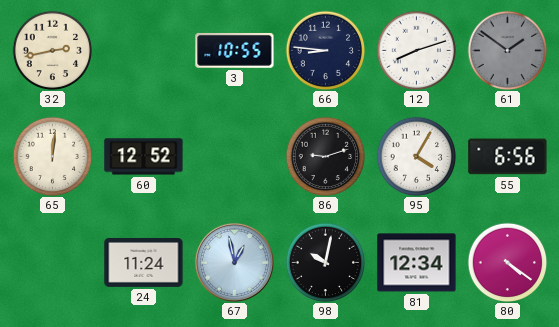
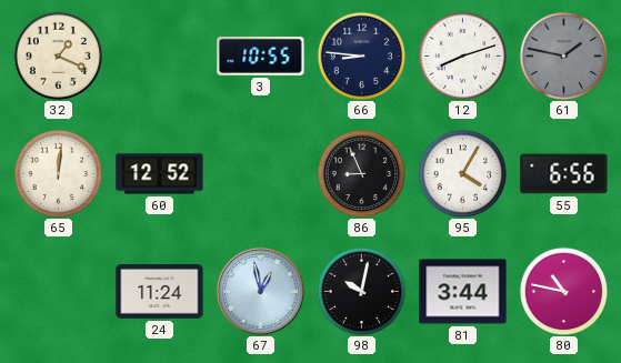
32: 2:43 -> 1:19 (58, 56)
61: 1:51 -> 1:47 (563, 56)
86: 9:12 -> 8:56 (361, 173)
81: 12:34 -> 3:44 (463, 292)
80: 4:21 -> 10:47 (563, 291)
